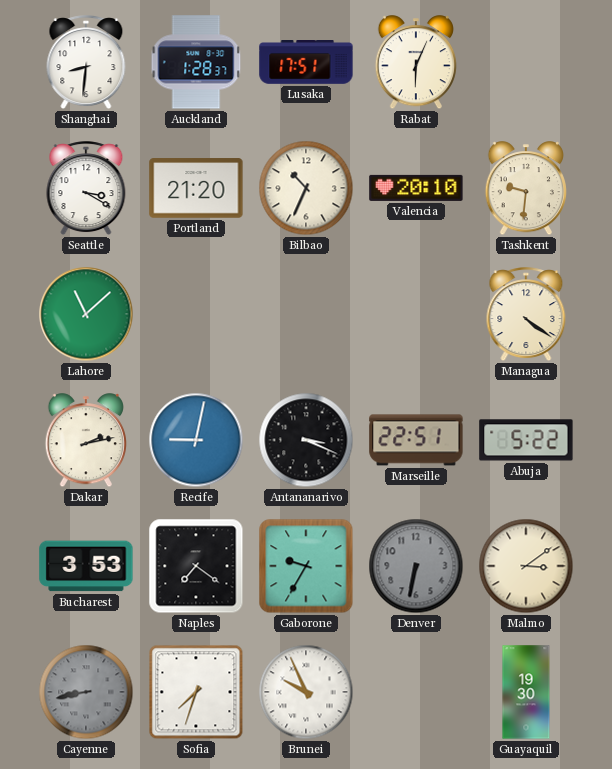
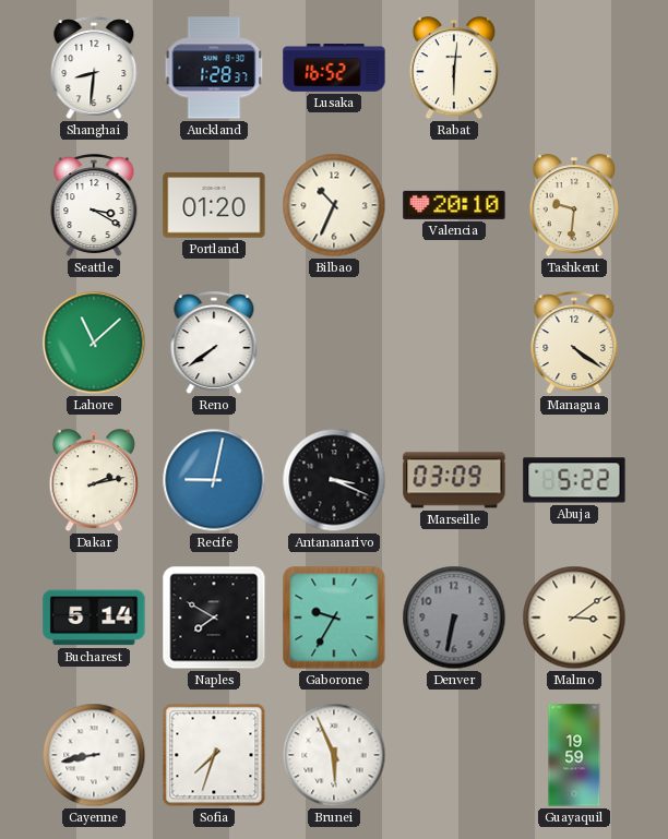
Lusaka: 17:51 -> 16:52 (334, 69)
Rabat: 6:04 -> 6:01 (454, 69)
Portland: 21:20 -> 01:20 (214, 205)
Reno: none -> 7:39 (214, 344)
Marseille: 22:51 -> 03:09 (454, 480)
Bucharest: 3:53 -> 5:14 (94, 618)
Naples: 7:21 -> 7:50 (214, 618)
Cayenne dial: grey -> white (94, 755)
Brunei: 9:56 -> 5:56 (334, 755)
Guayaquil: 19:30 -> 19:59 (574, 755)
